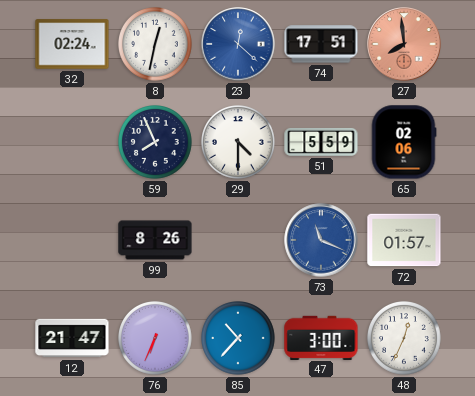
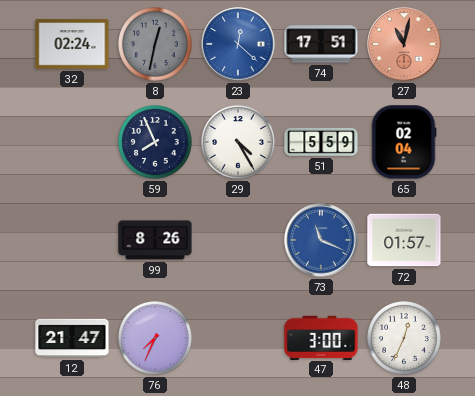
8 dial: white -> grey (156, 45)
27: 7:59 -> 11:02 (404, 44)
29: 4:30 -> 4:25 (239, 143)
65: 02:06 -> 02:04 (404, 142)
76: 6:34 -> 7:34 (156, 339)
85: 10:37 -> none (239, 339)
